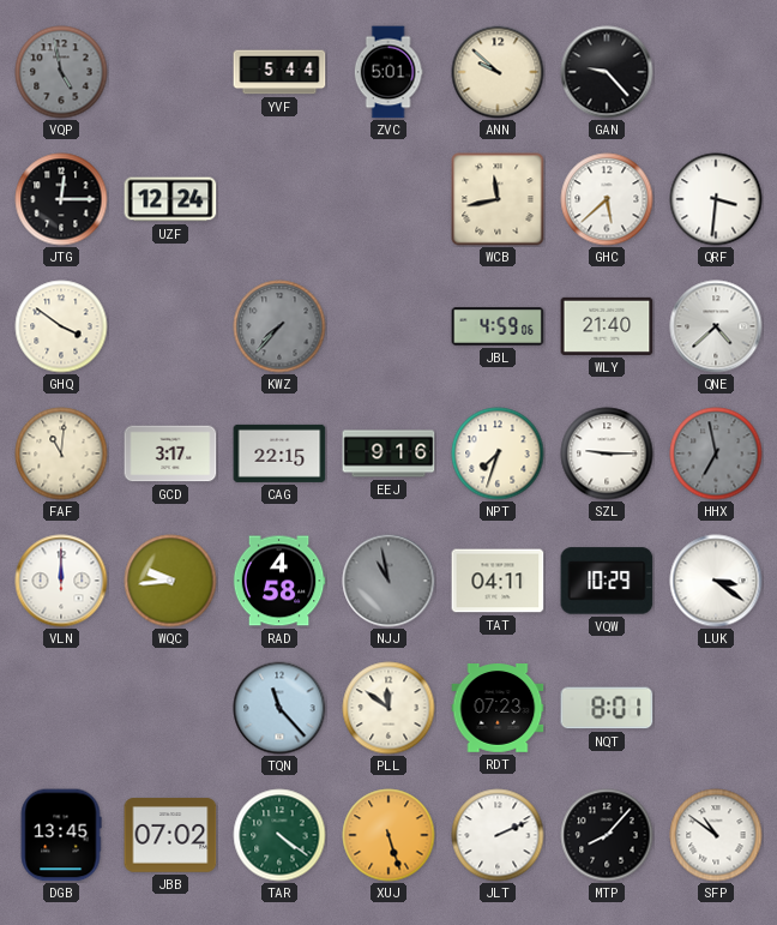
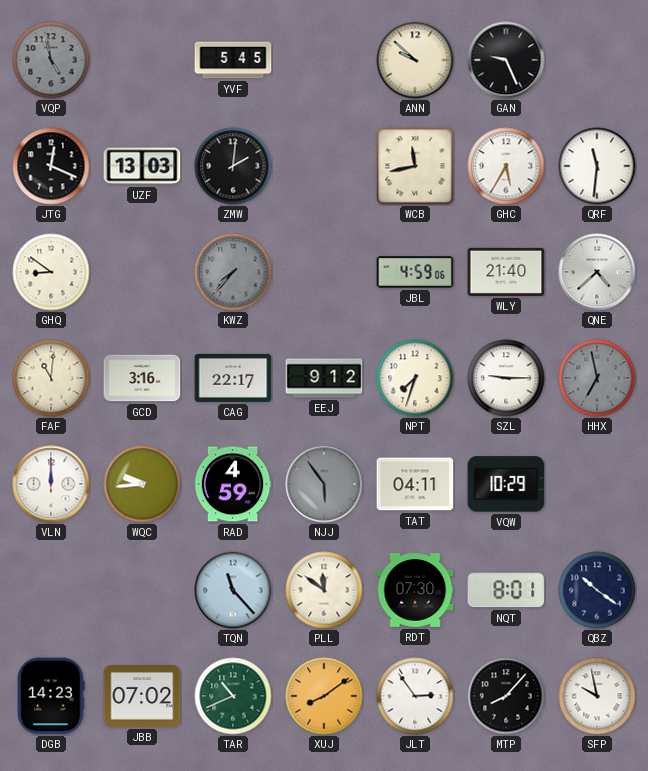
YVF: 5:44 -> 5:45 (233, 60)
ZVC: 5:01 -> none (389, 72)
GAN: 9:23 -> 9:26 (506, 60)
JTG: 12:15 -> 12:19 (51, 166)
UZF: 12:24 -> 13:03 (142, 166)
ZMW: none -> 2:01 (233, 166)
GHC: 5:38 -> 5:35 (506, 166)
QRF: 3:31 -> 11:31 (597, 166)
GHQ: 3:51 -> 8:51 (51, 272)
GCD: 3:17 -> 3:16 (142, 378)
CAG: 22:15 -> 22:17 (233, 378)
EEJ: 9:16 -> 9:12 (324, 378)
RAD: 4:58 -> 4:59 (233, 484)
NJJ: 10:58 -> 5:54 (324, 484)
LUK: 3:21 -> none (716, 581)
RDT: 07:23 -> 07:30 (415, 591)
QBZ: none -> 10:21 (597, 590)
DGB: 13:45 -> 14:23 (51, 696)
TAR: 4:21 -> 10:41 (233, 696)
XUJ: 5:27 -> 8:09 (324, 696)
JLT: 2:11 -> 2:54 (415, 696)
SFP: 10:51 -> 9:58 (597, 696)
